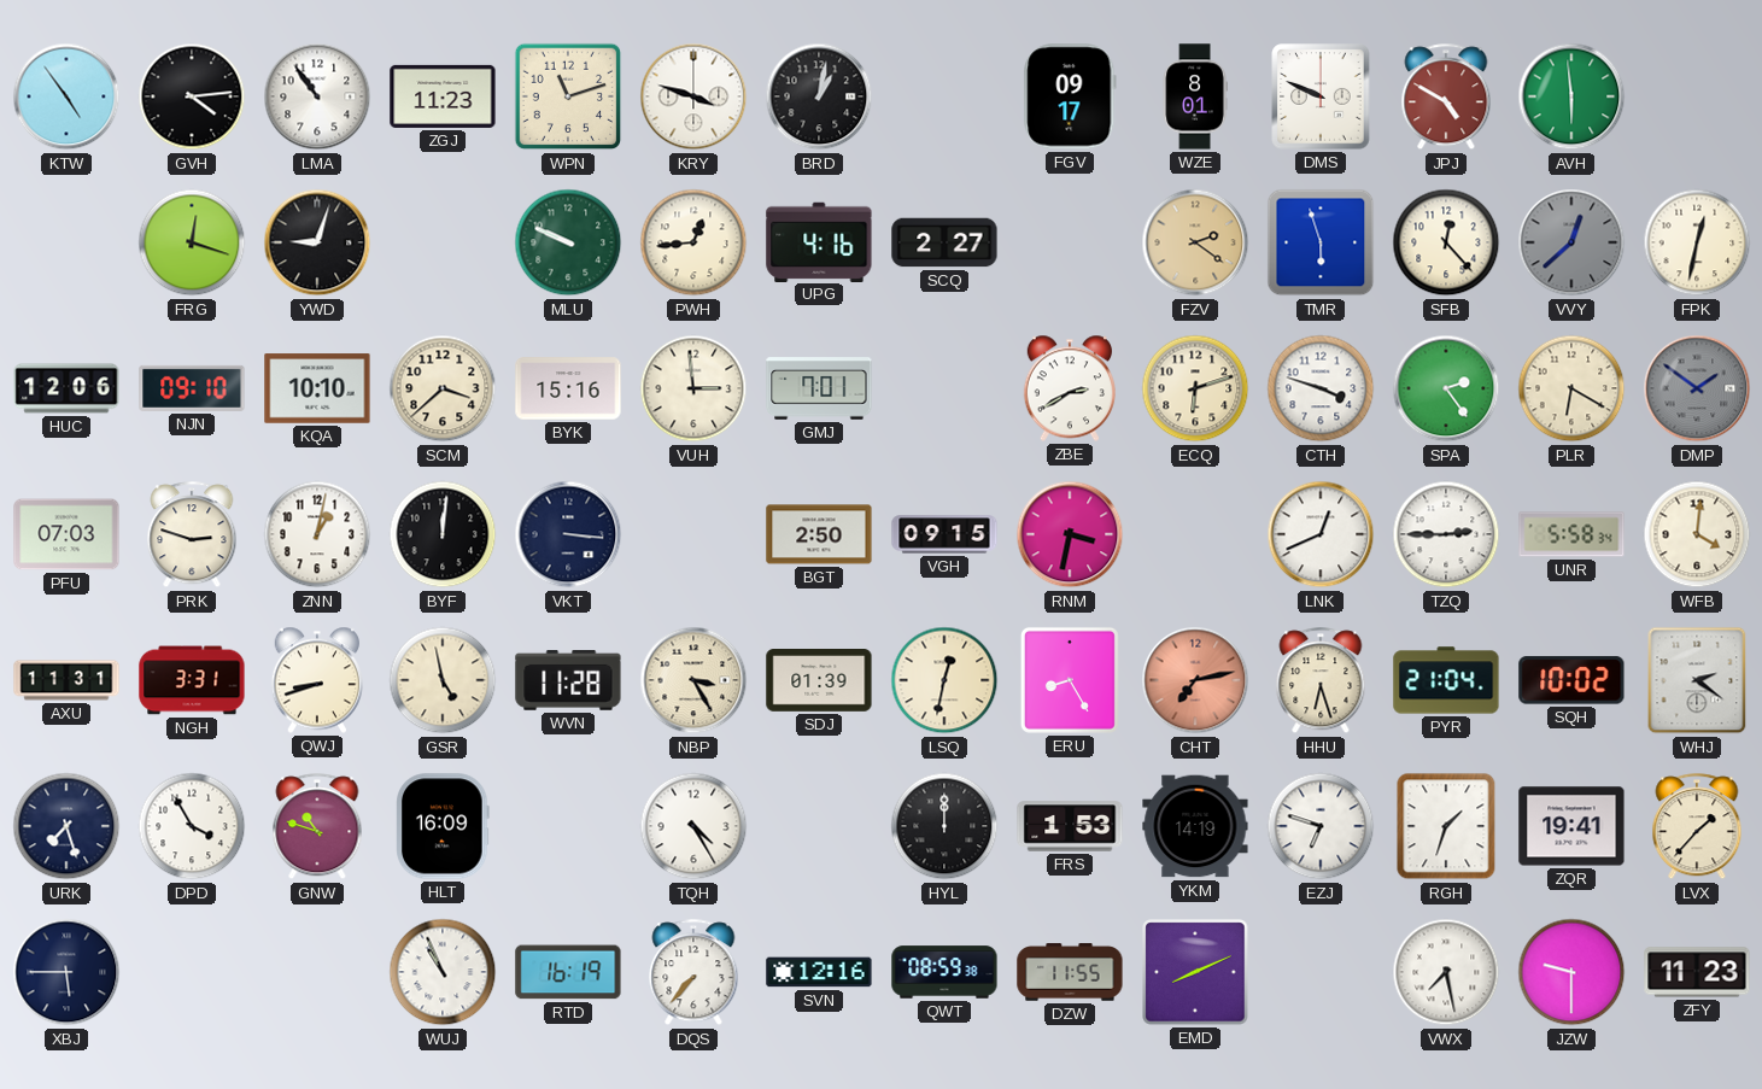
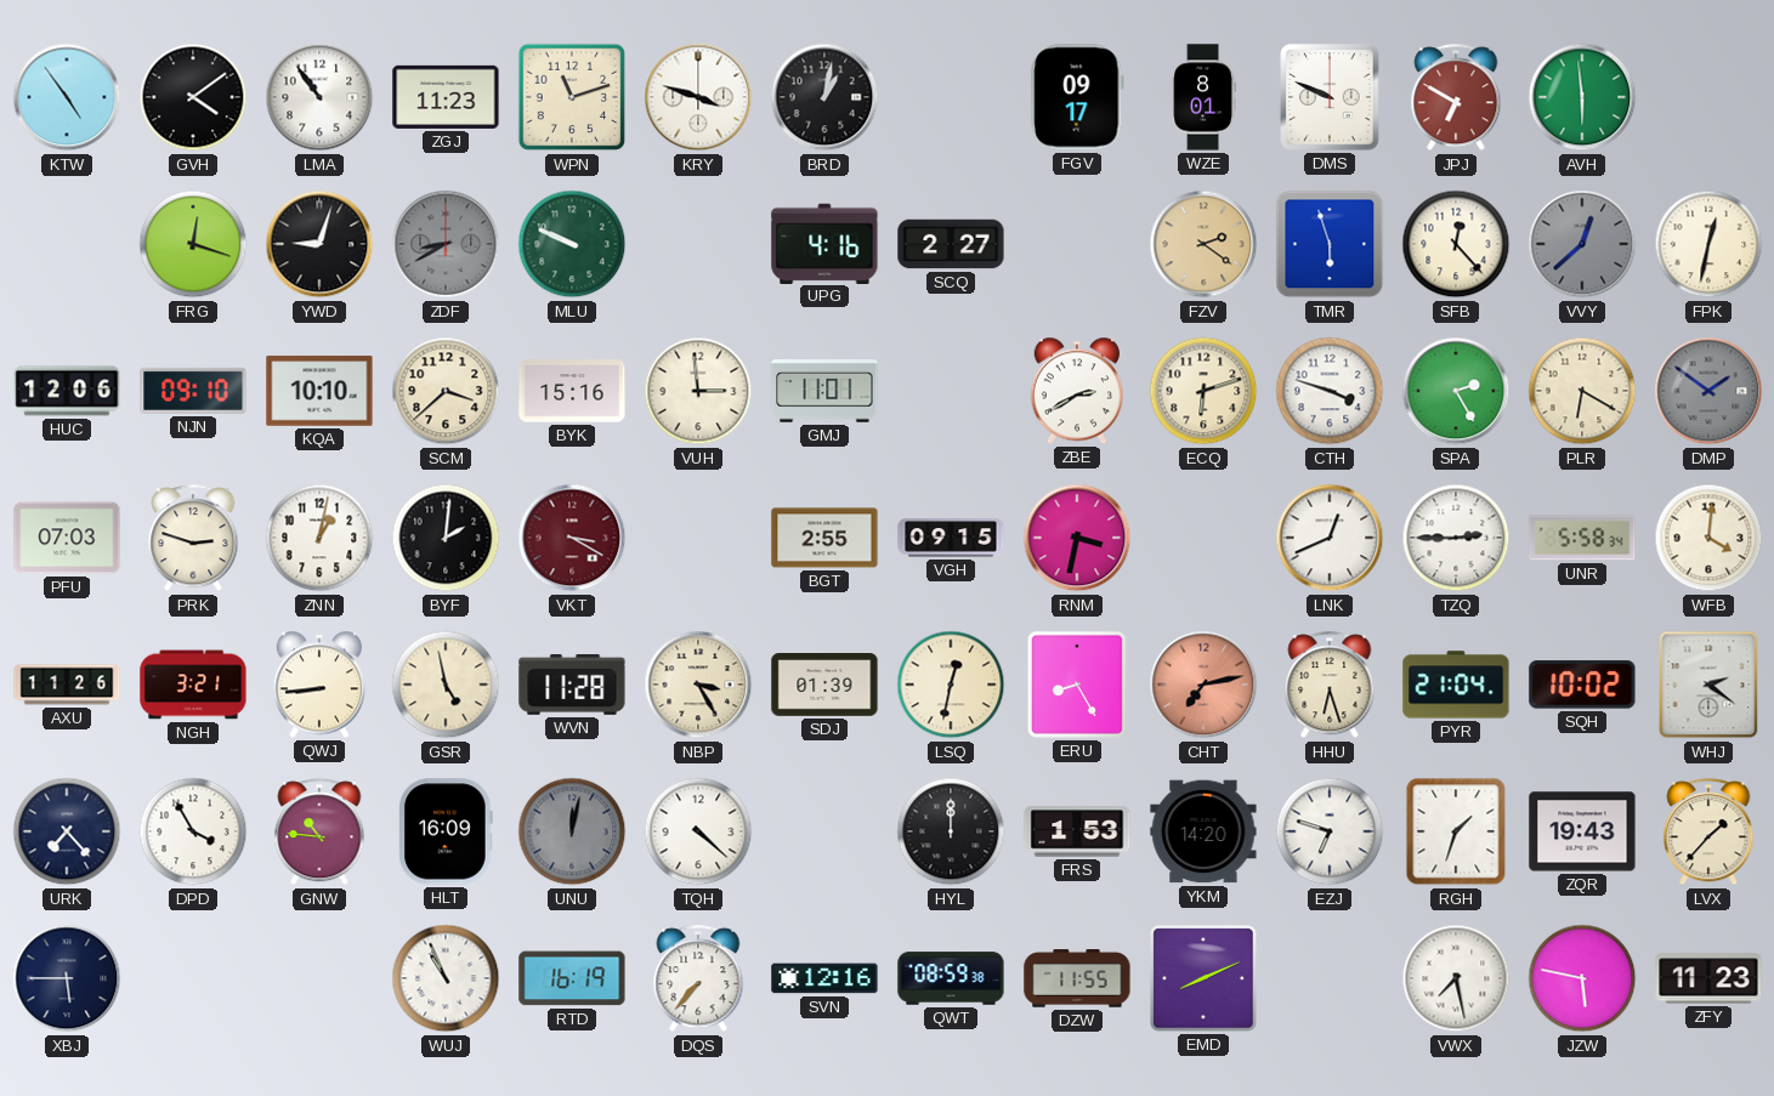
GVH: 4:14 -> 4:09 (193, 97)
JPJ: 4:50 -> 6:50 (1456, 98)
ZDF: none -> 8:40 (446, 244)
PWH: 12:44 -> none (693, 242)
GMJ: 7:01 -> 11:01 (824, 391)
SPA: 2:24 -> 2:25 (1456, 391)
BYF: 12:01 -> 2:01 (446, 538)
VKT: 3:16 -> 3:20 (572, 538)
VKT dial: navy -> burgundy (572, 538)
BGT: 2:50 -> 2:55 (824, 538)
AXU: 11:31 -> 11:26 (67, 685)
NGH: 3:31 -> 3:21 (193, 685)
QWJ: 8:42 -> 8:44 (318, 685)
URK: 7:27 -> 7:23 (67, 831)
GNW: 10:48 -> 10:46 (319, 833)
UNU: none -> 12:02 (572, 831)
TQH: 4:25 -> 4:22 (698, 831)
YKM: 14:19 -> 14:20 (1203, 831)
ZQR: 19:41 -> 19:43 (1582, 831)
JZW: 9:30 -> 5:47 (1582, 978)
